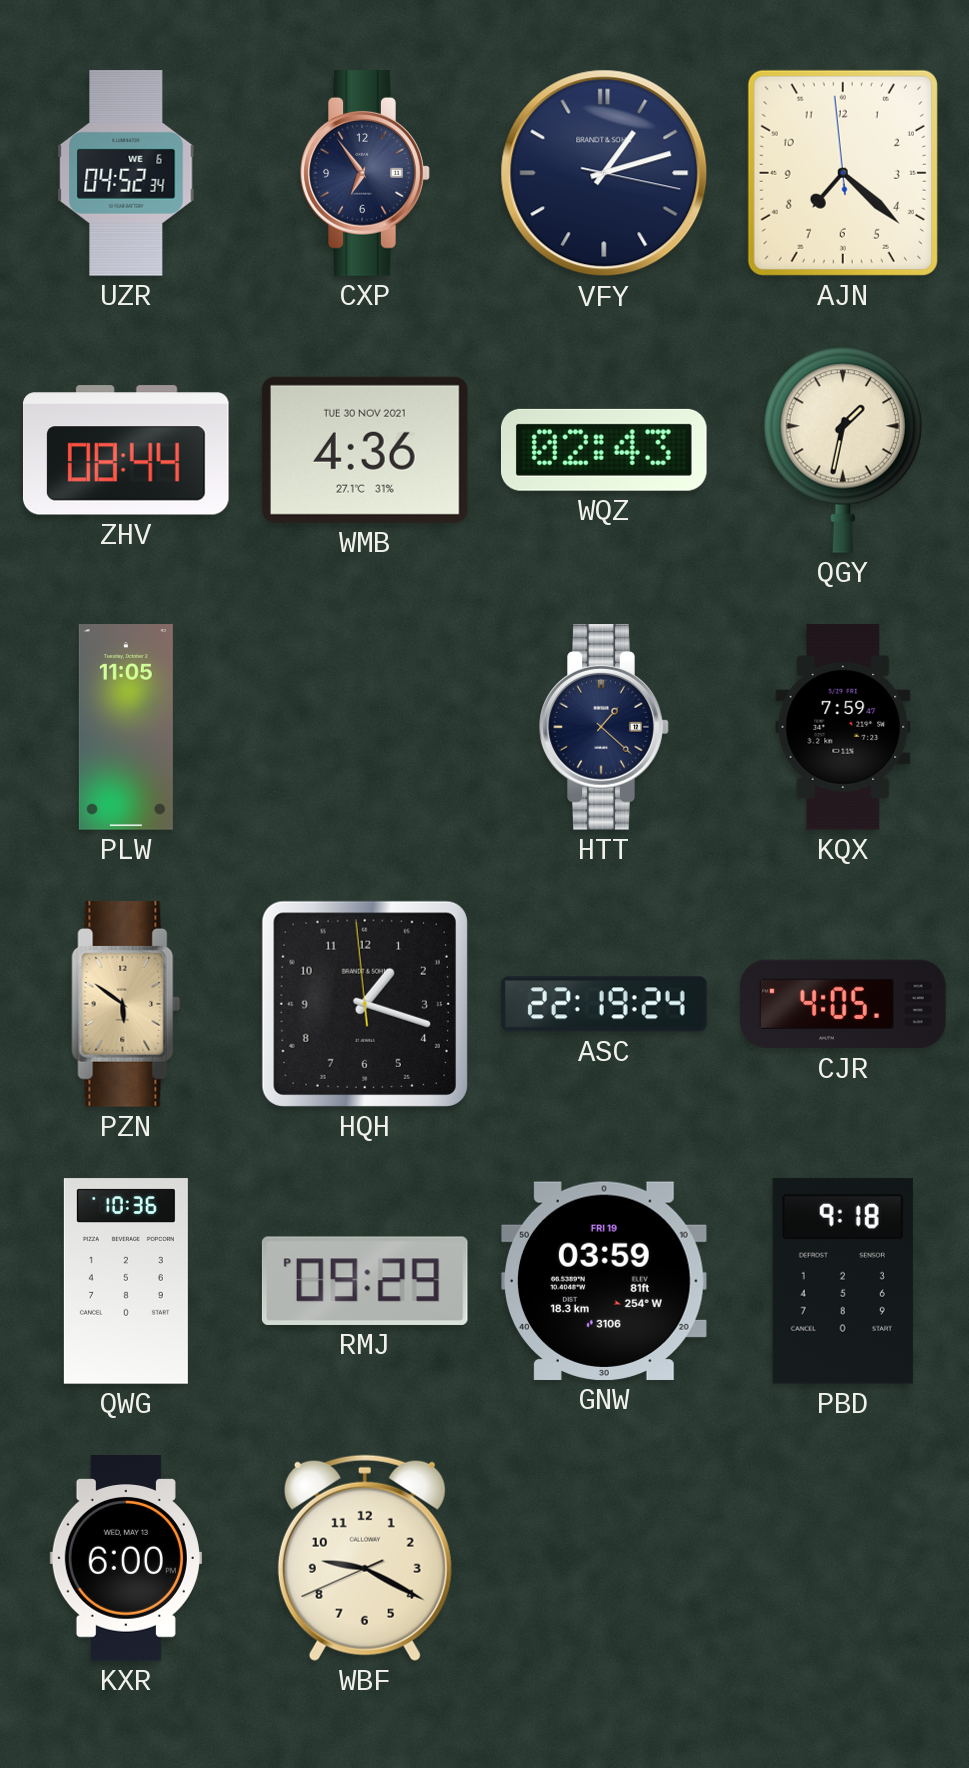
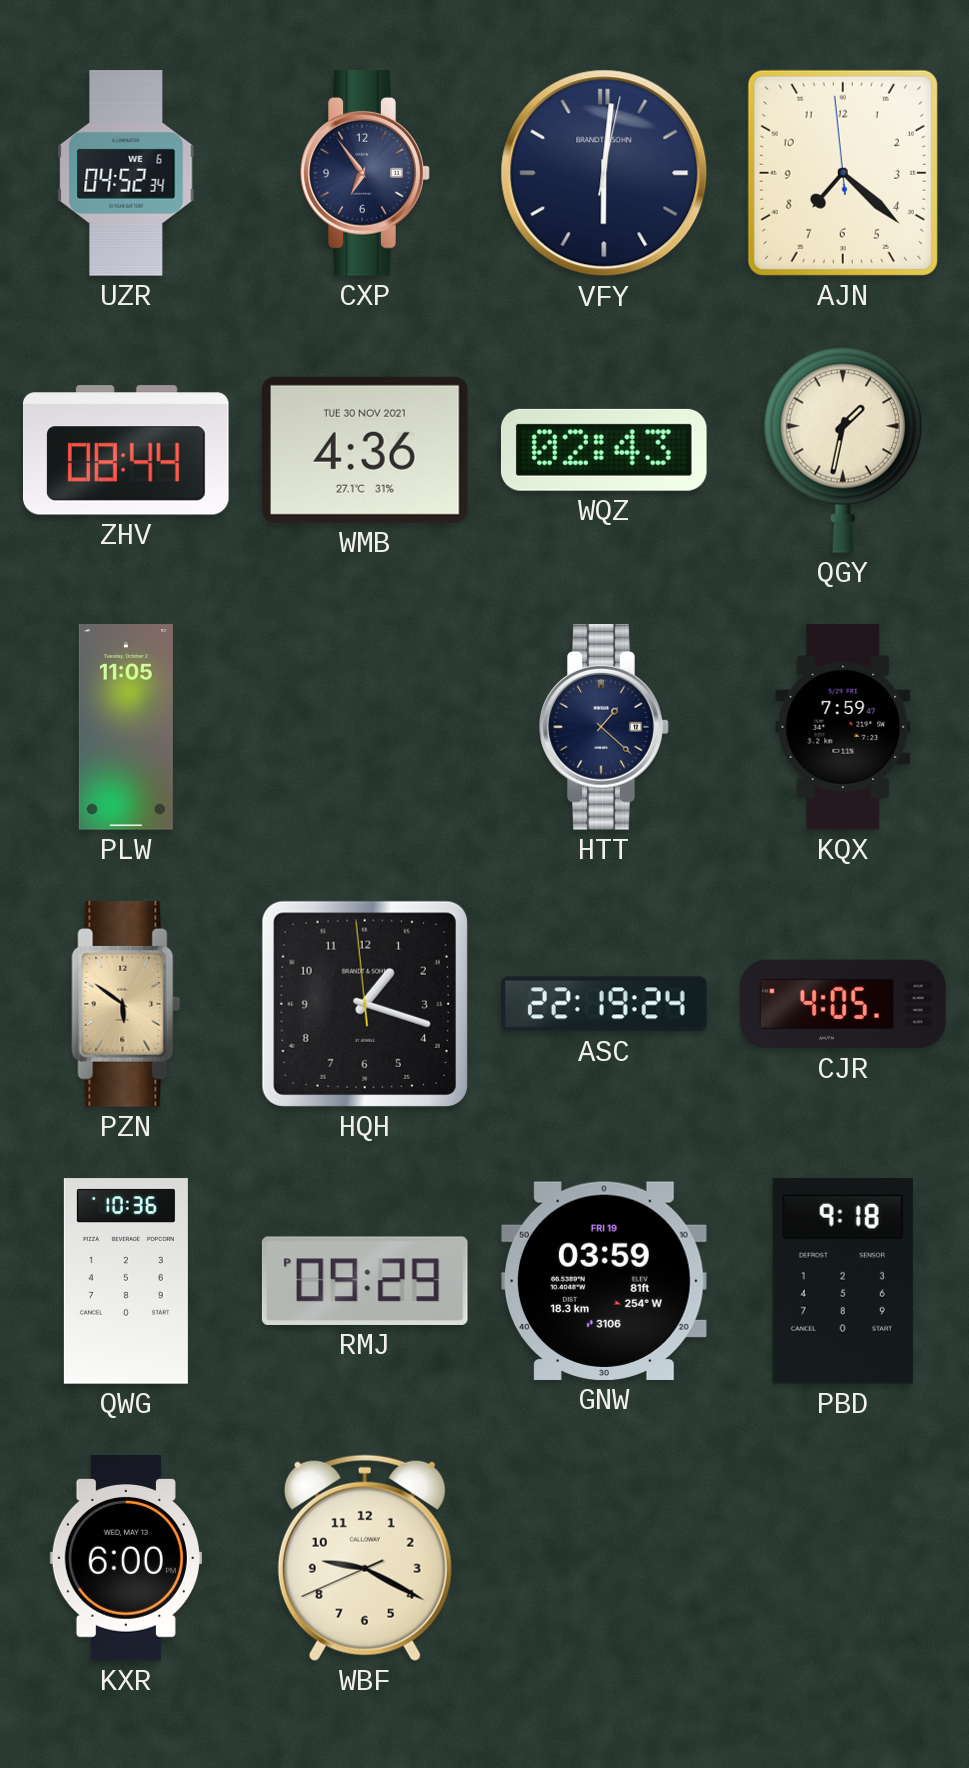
VFY: 1:12 -> 6:01 (604, 173)
